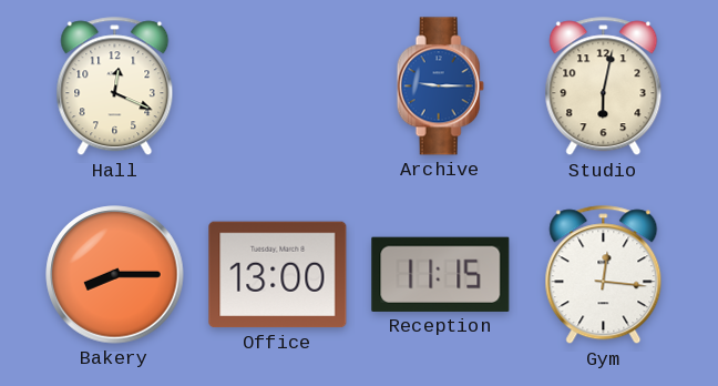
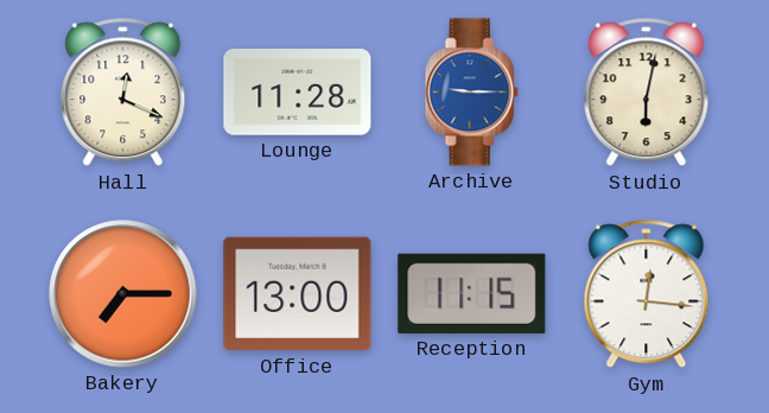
Lounge: none -> 11:28 (298, 93)
Bakery: 8:15 -> 7:15 (123, 294)
